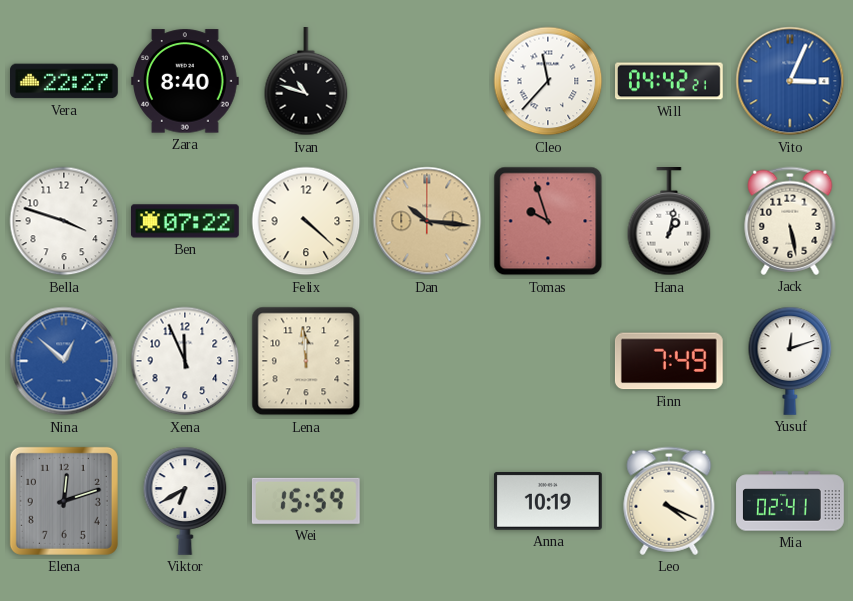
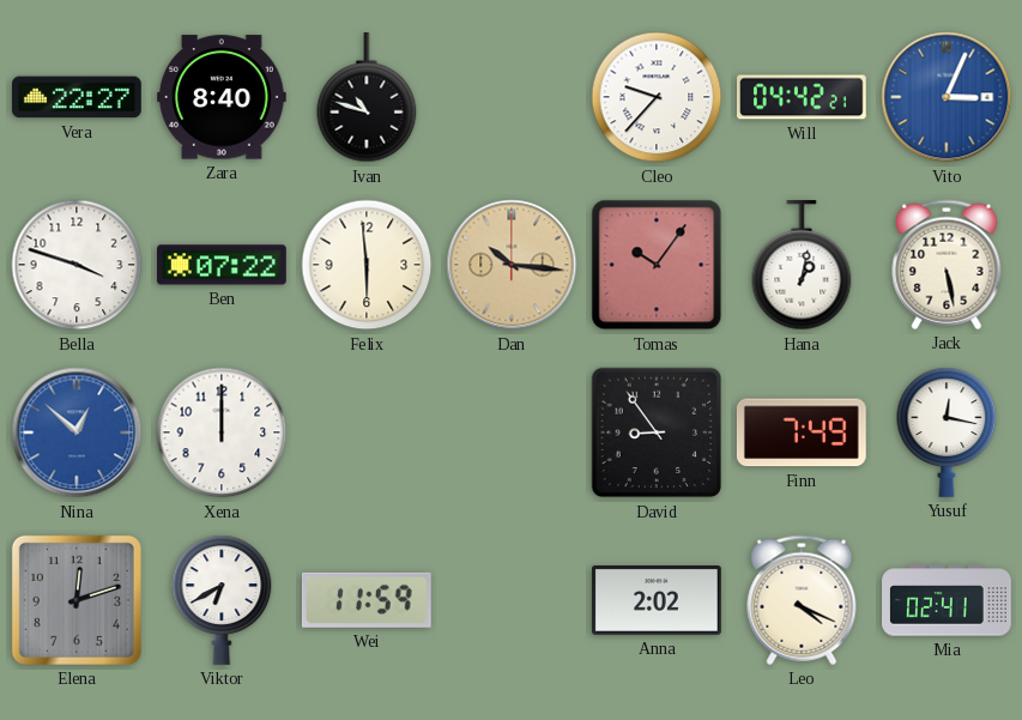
Cleo: 11:37 -> 9:37 (657, 97)
Felix: 4:22 -> 5:59 (367, 265)
Tomas: 9:57 -> 10:06 (657, 265)
Xena: 11:56 -> 12:00 (222, 432)
Lena: 11:59 -> none (306, 361)
David: none -> 8:54 (657, 432)
Yusuf: 12:12 -> 12:17 (947, 432)
Wei: 15:59 -> 11:59 (367, 600)
Anna: 10:19 -> 2:02 (657, 601)
